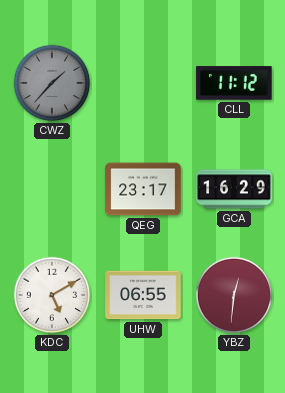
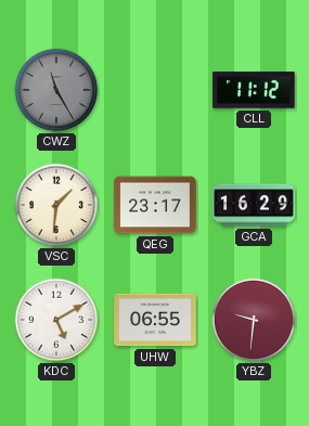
CWZ: 1:37 -> 11:25 (56, 90)
VSC: none -> 1:31 (56, 205)
YBZ: 12:31 -> 9:31 (254, 320)
